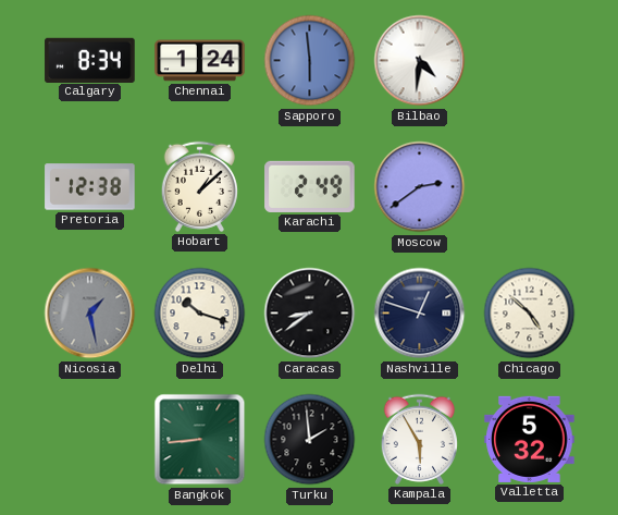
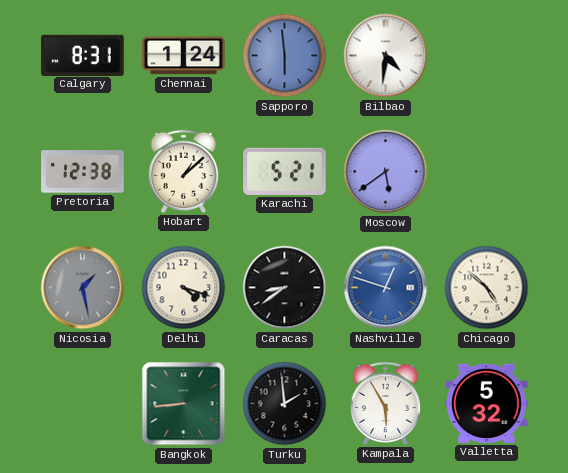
Calgary: 8:34 -> 8:31 (83, 55)
Karachi: 2:49 -> 5:21 (285, 171)
Moscow: 2:39 -> 5:39 (386, 172)
Delhi: 10:18 -> 4:18 (184, 288)
Nashville dial: navy -> blue (386, 288)
